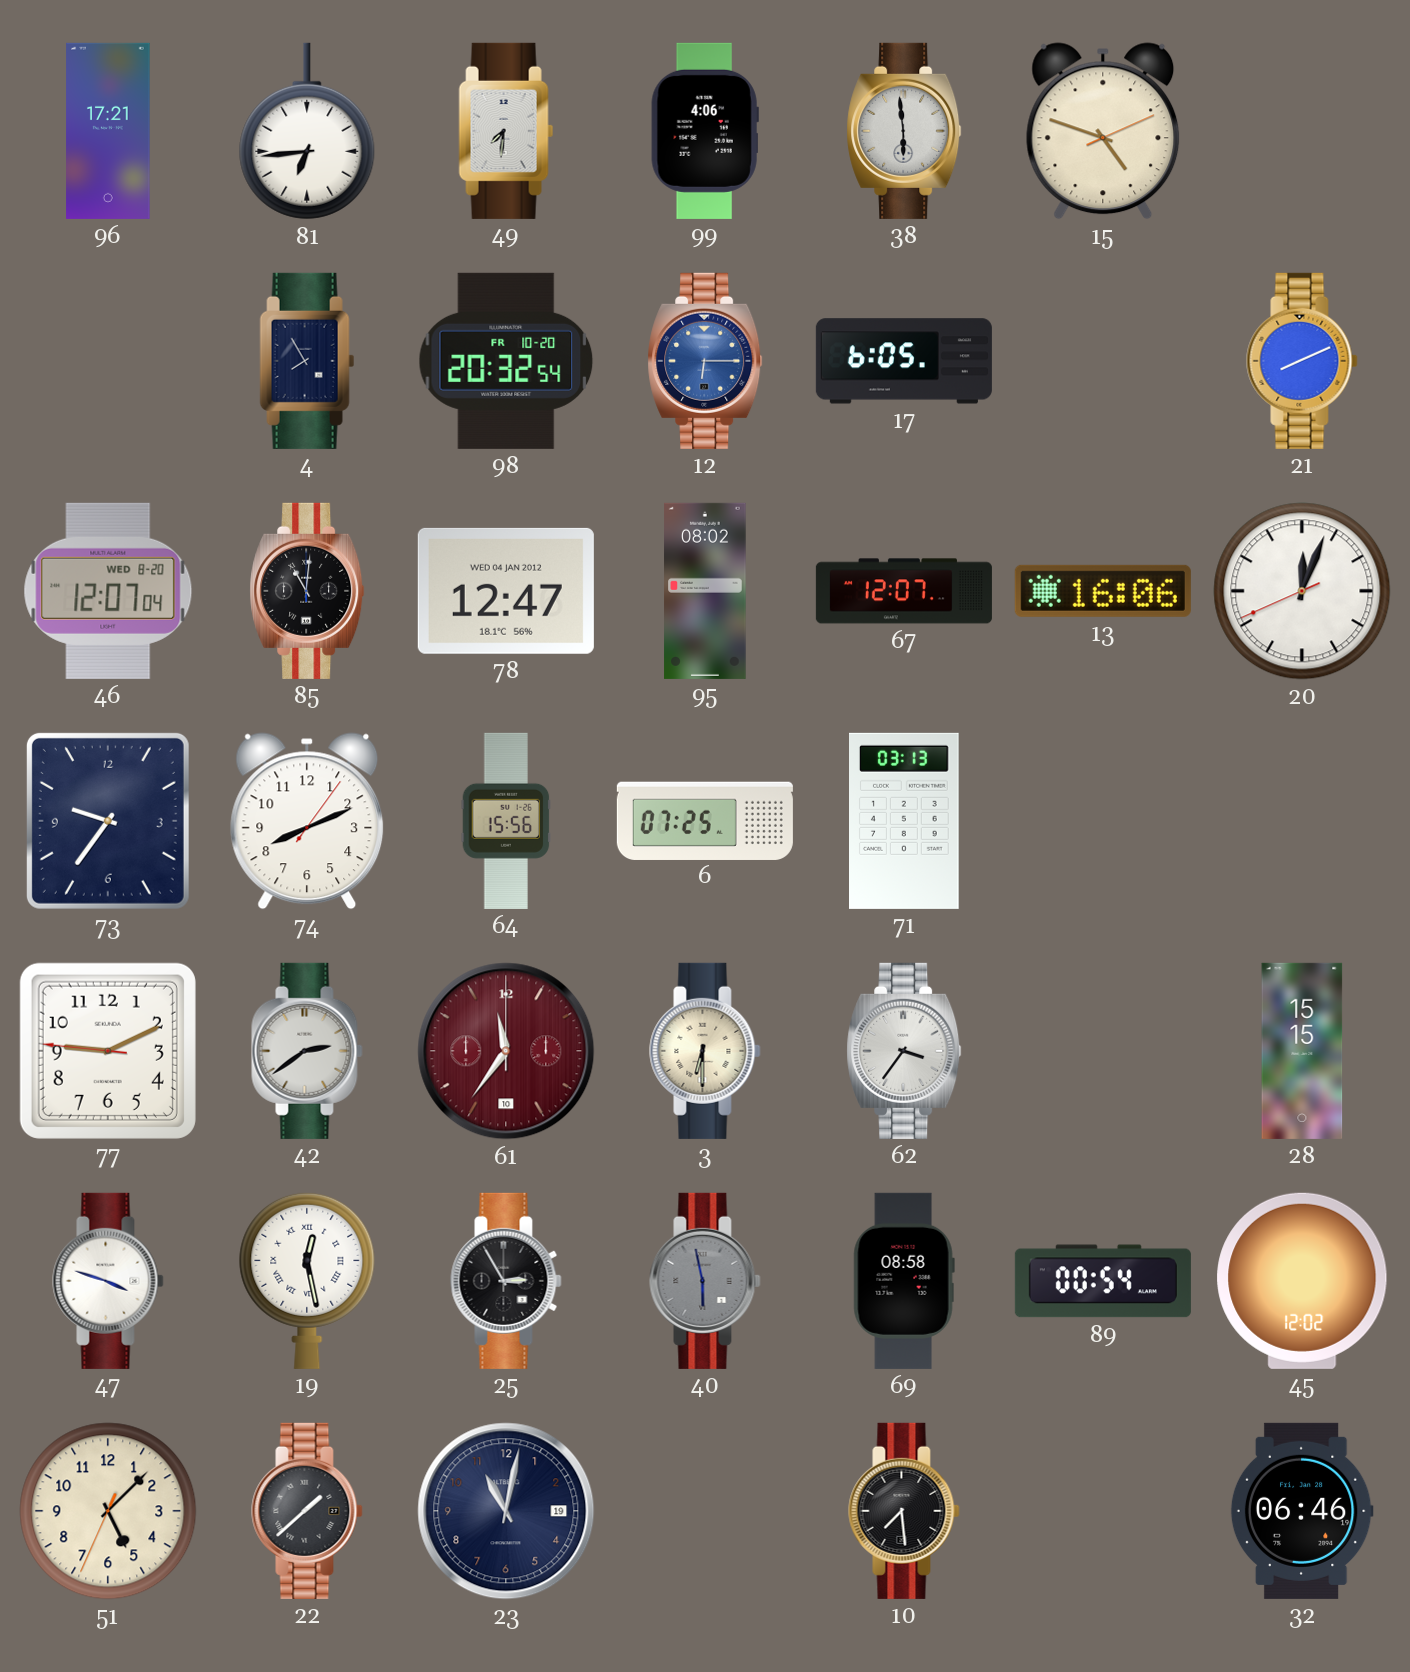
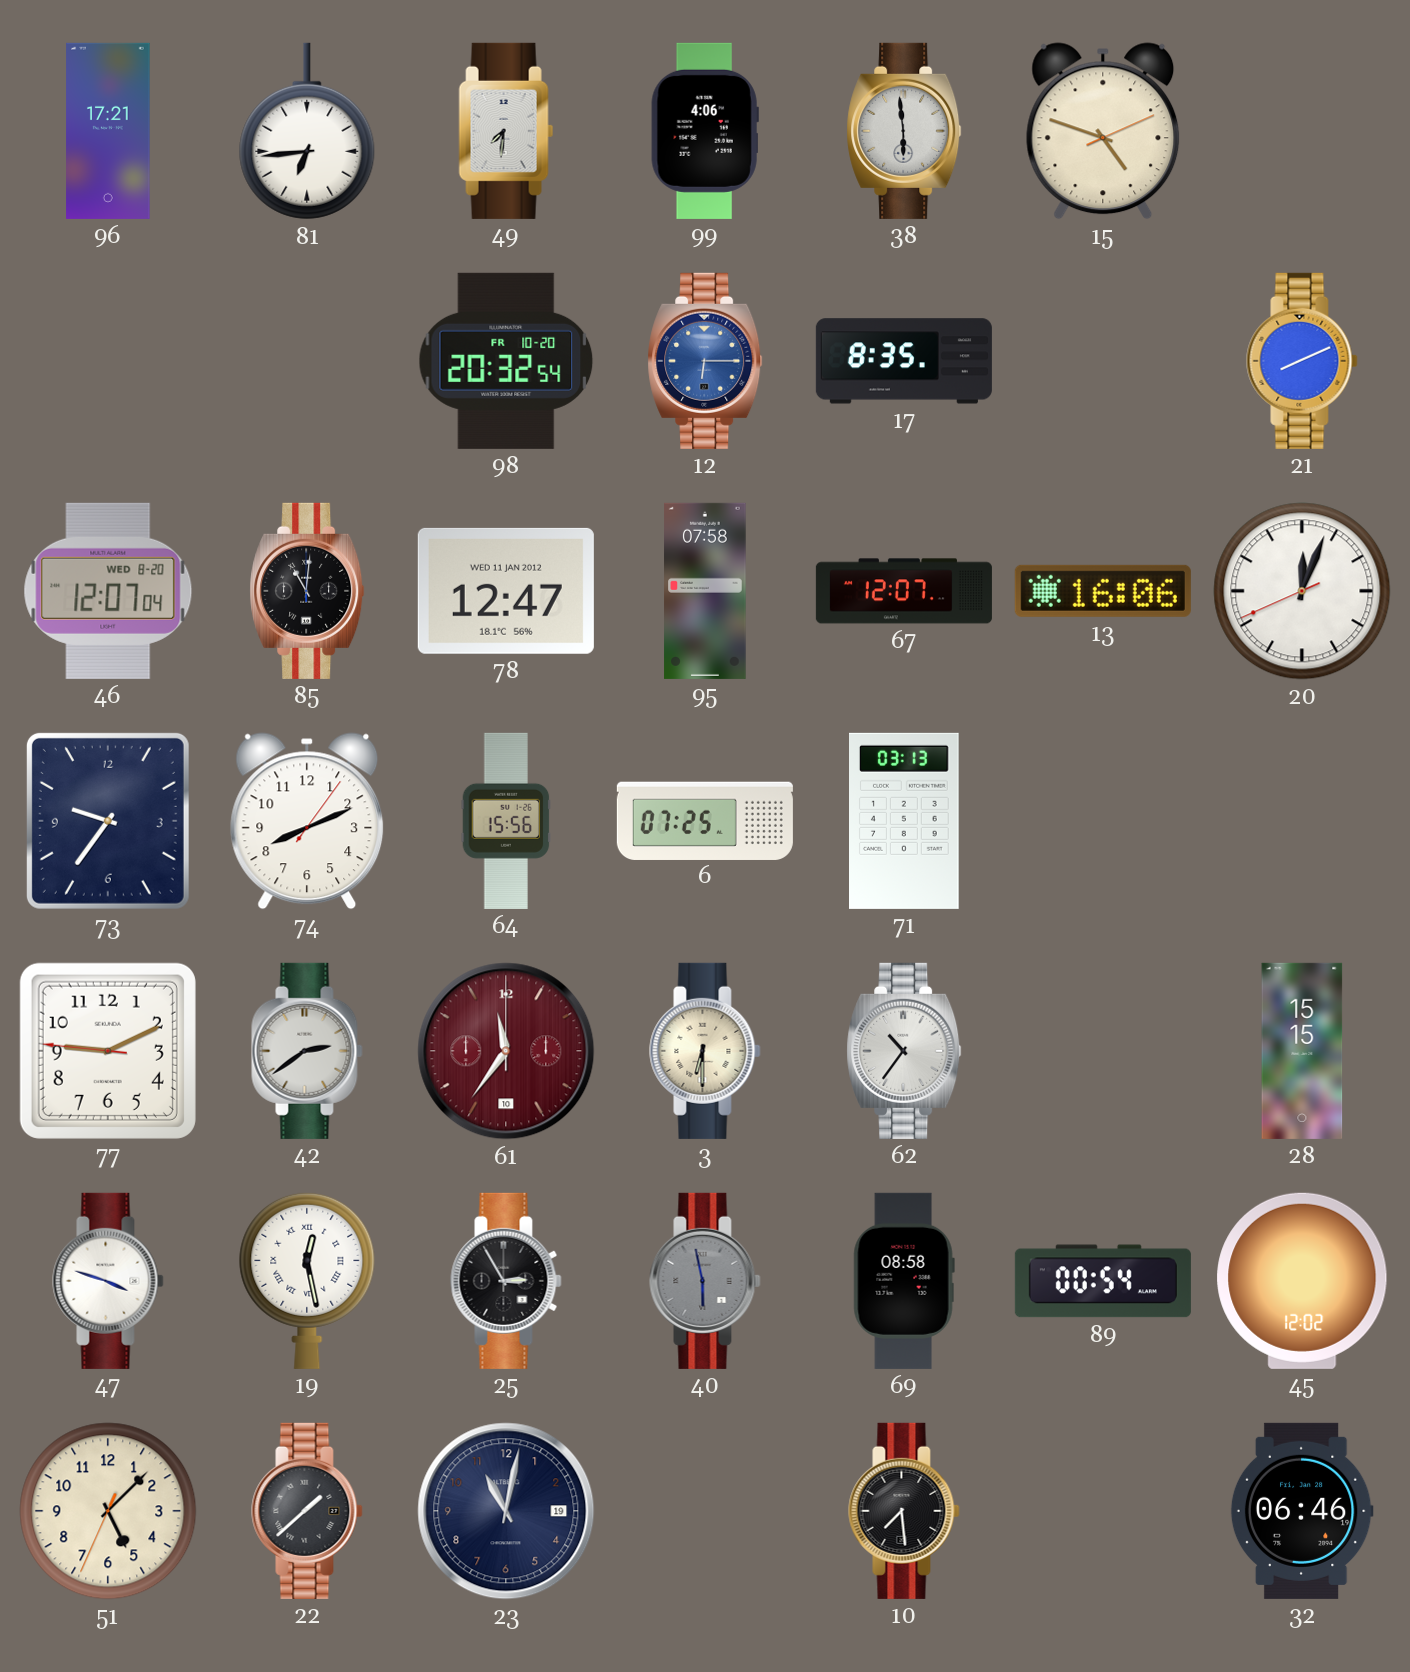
4: 7:55 -> none (307, 361)
17: 6:05 -> 8:35 (904, 361)
78 date: WED 04 JAN 2012 -> WED 11 JAN 2012 (506, 591)
95: 08:02 -> 07:58 (705, 591)
62: 3:36 -> 10:36 (904, 1051)
